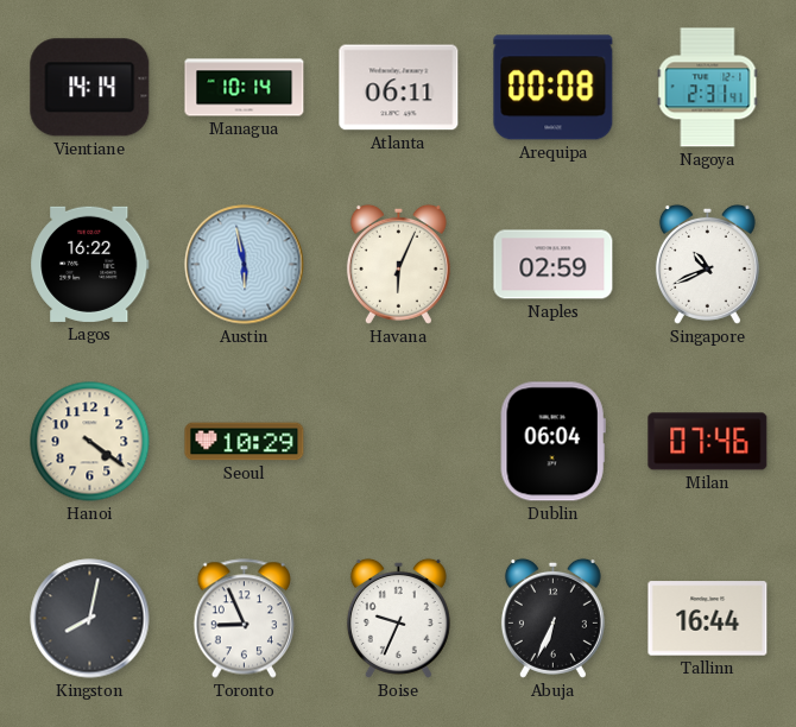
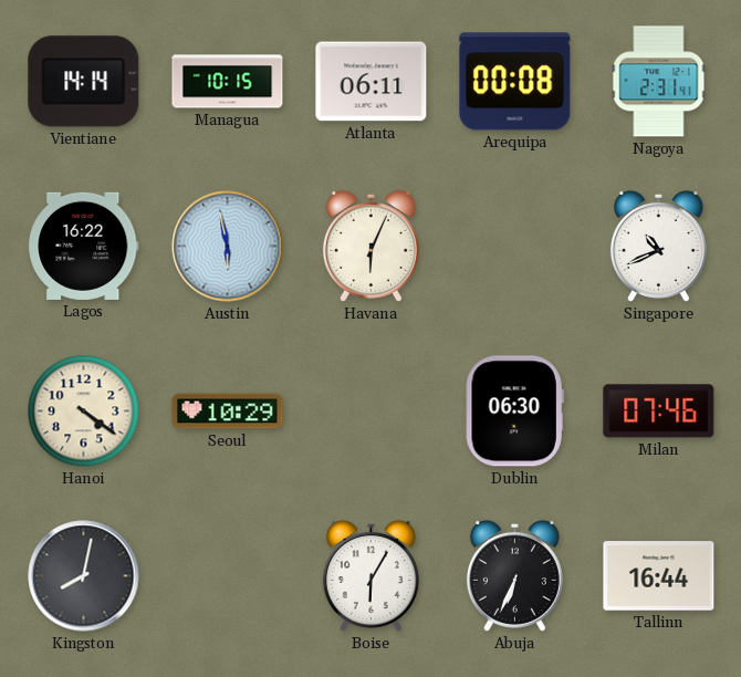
Managua: 10:14 -> 10:15 (228, 82)
Naples: 02:59 -> none (554, 265)
Dublin: 06:04 -> 06:30 (514, 412)
Toronto: 8:56 -> none (244, 619)
Boise: 9:34 -> 6:05 (370, 575)
